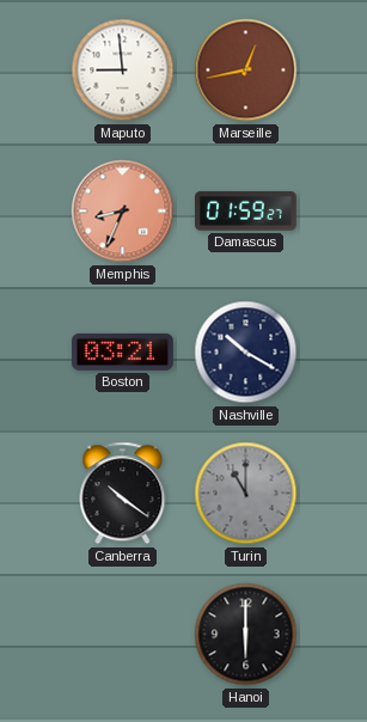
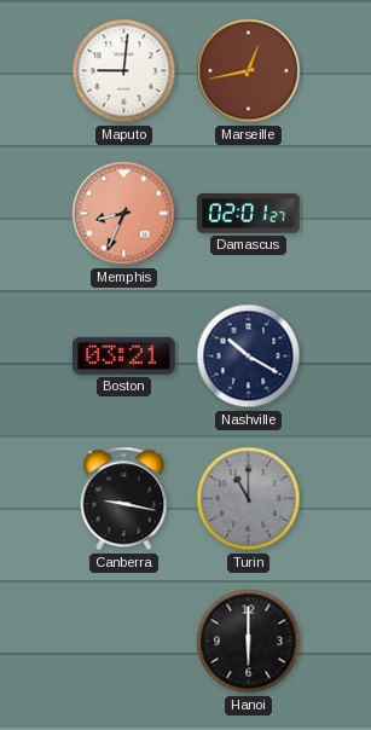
Maputo: 8:59 -> 9:01 (124, 71)
Damascus: 01:59 -> 02:01 (249, 214)
Canberra: 10:21 -> 9:17 (124, 499)
